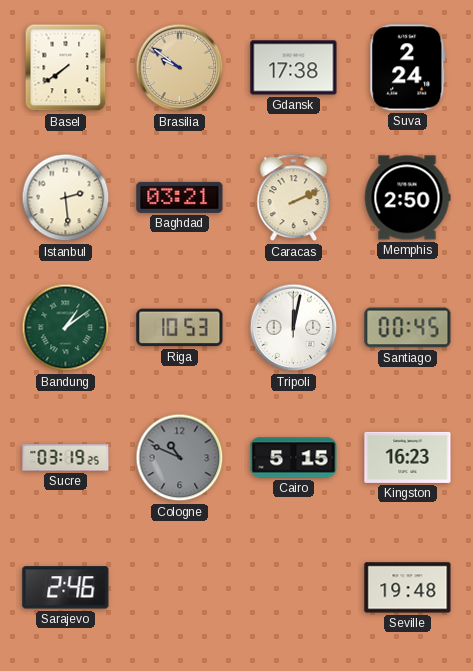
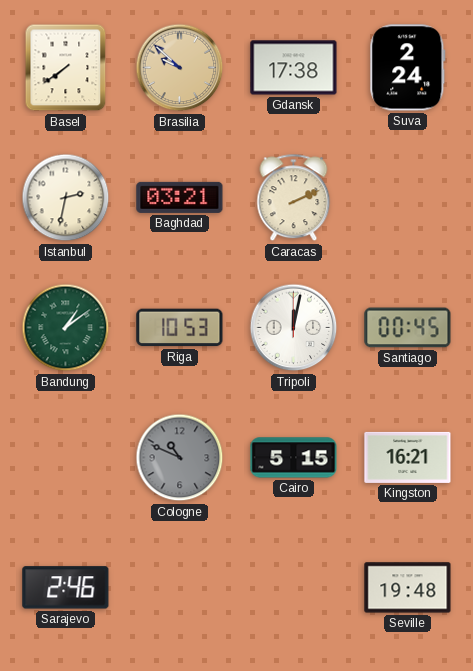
Brasilia: 9:51 -> 9:52 (180, 68)
Istanbul: 2:29 -> 2:32 (66, 198)
Memphis: 2:50 -> none (407, 198)
Sucre: 03:19 -> none (66, 458)
Kingston: 16:23 -> 16:21 (408, 457)
